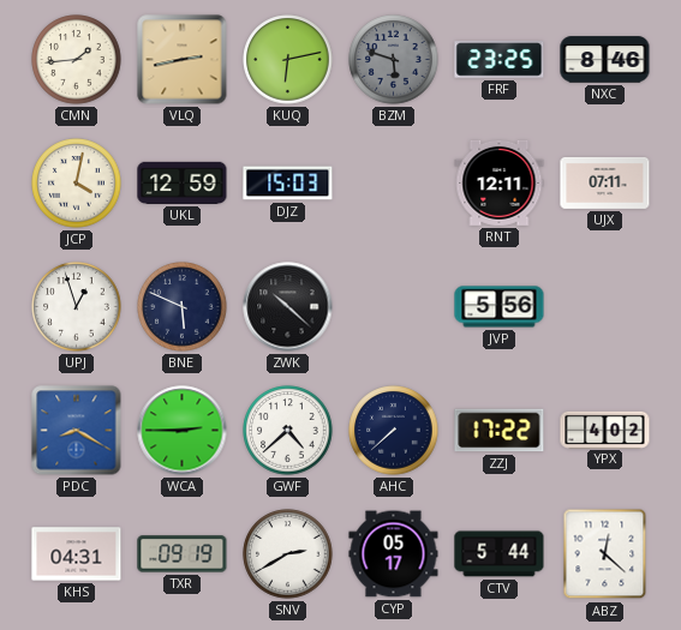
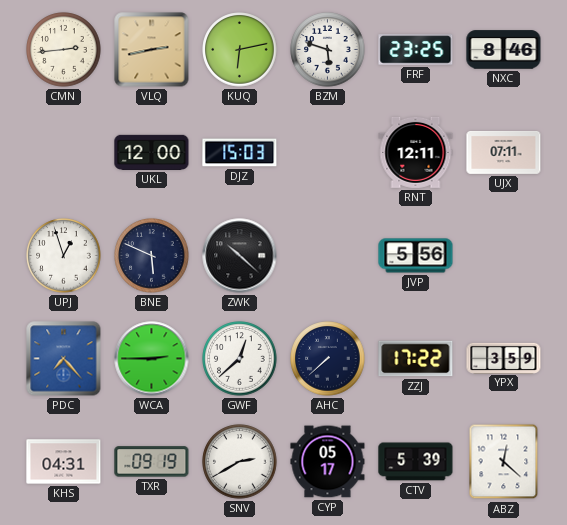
CMN: 1:44 -> 2:44 (64, 50)
BZM dial: grey -> white (328, 50)
JCP: 4:02 -> none (77, 184)
UKL: 12:59 -> 12:00 (152, 152)
PDC: 8:20 -> 7:23 (64, 359)
GWF: 4:38 -> 12:38 (240, 359)
YPX: 4:02 -> 3:59 (504, 358)
CTV: 5:44 -> 5:39 (416, 462)
